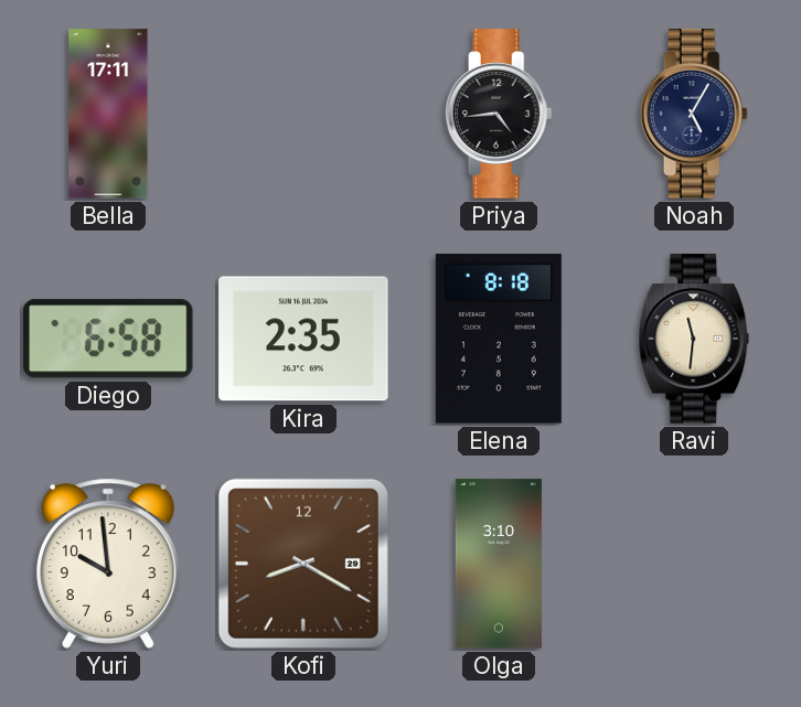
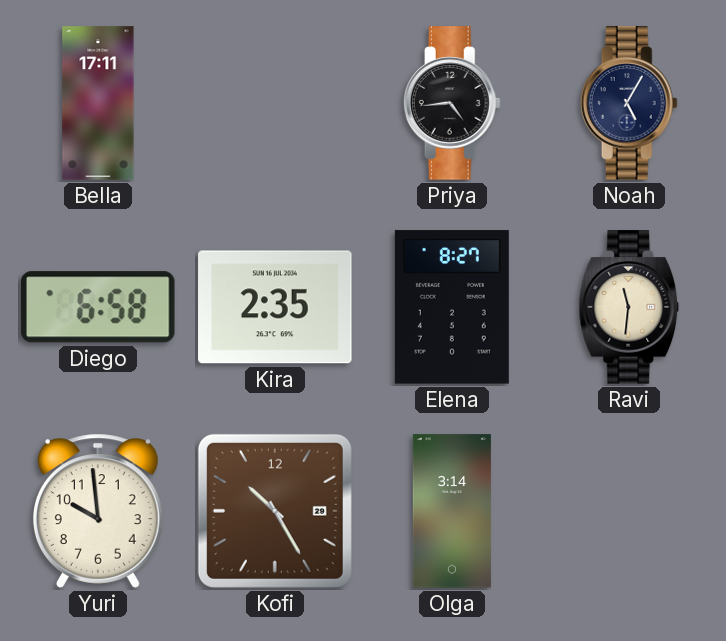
Elena: 8:18 -> 8:27 (452, 307)
Kofi: 8:20 -> 10:25 (275, 511)
Olga: 3:10 -> 3:14 (452, 511)
